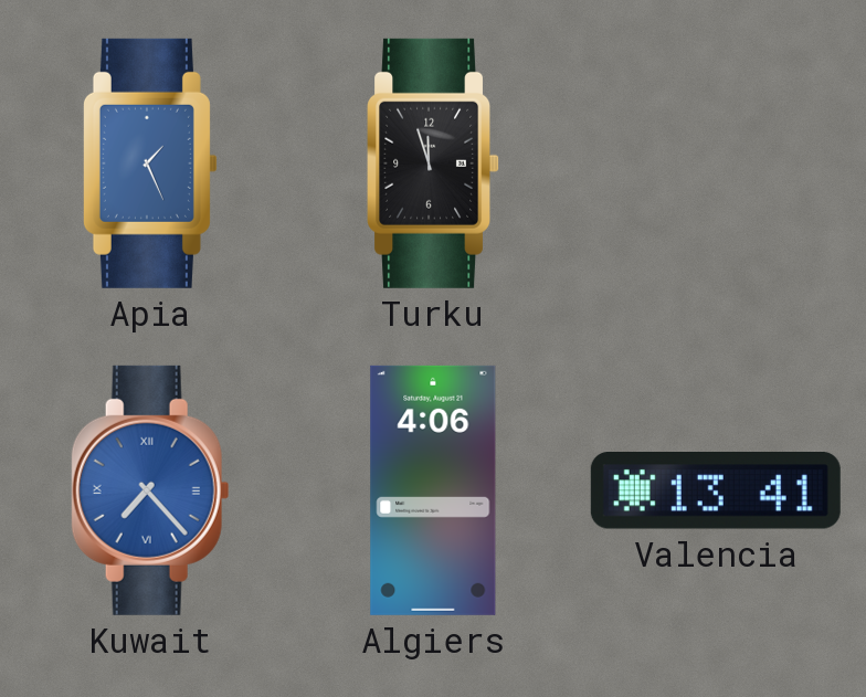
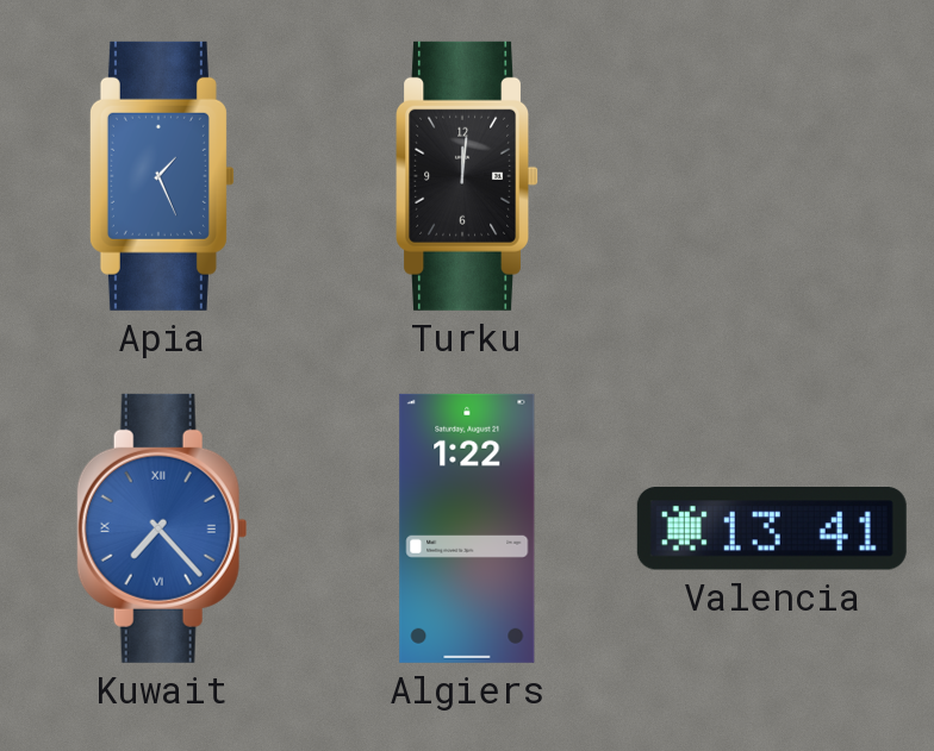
Turku: 11:57 -> 12:01 (467, 176)
Algiers: 4:06 -> 1:22 (467, 528)
